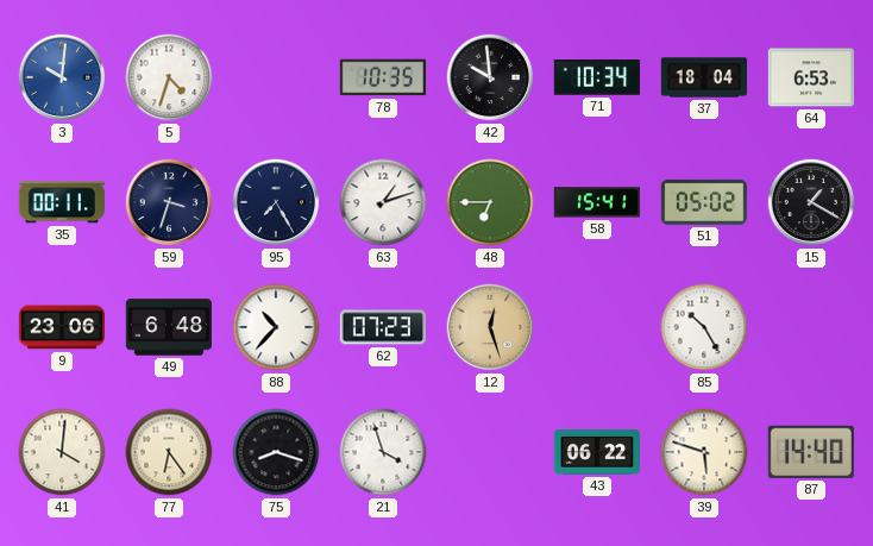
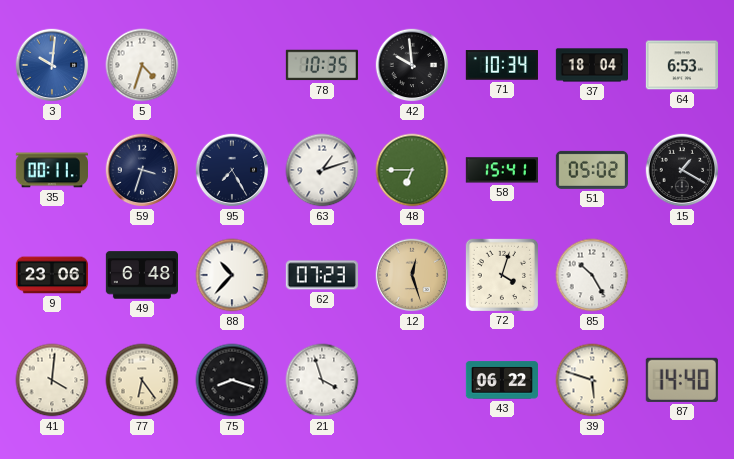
72: none -> 4:03 (502, 275)
